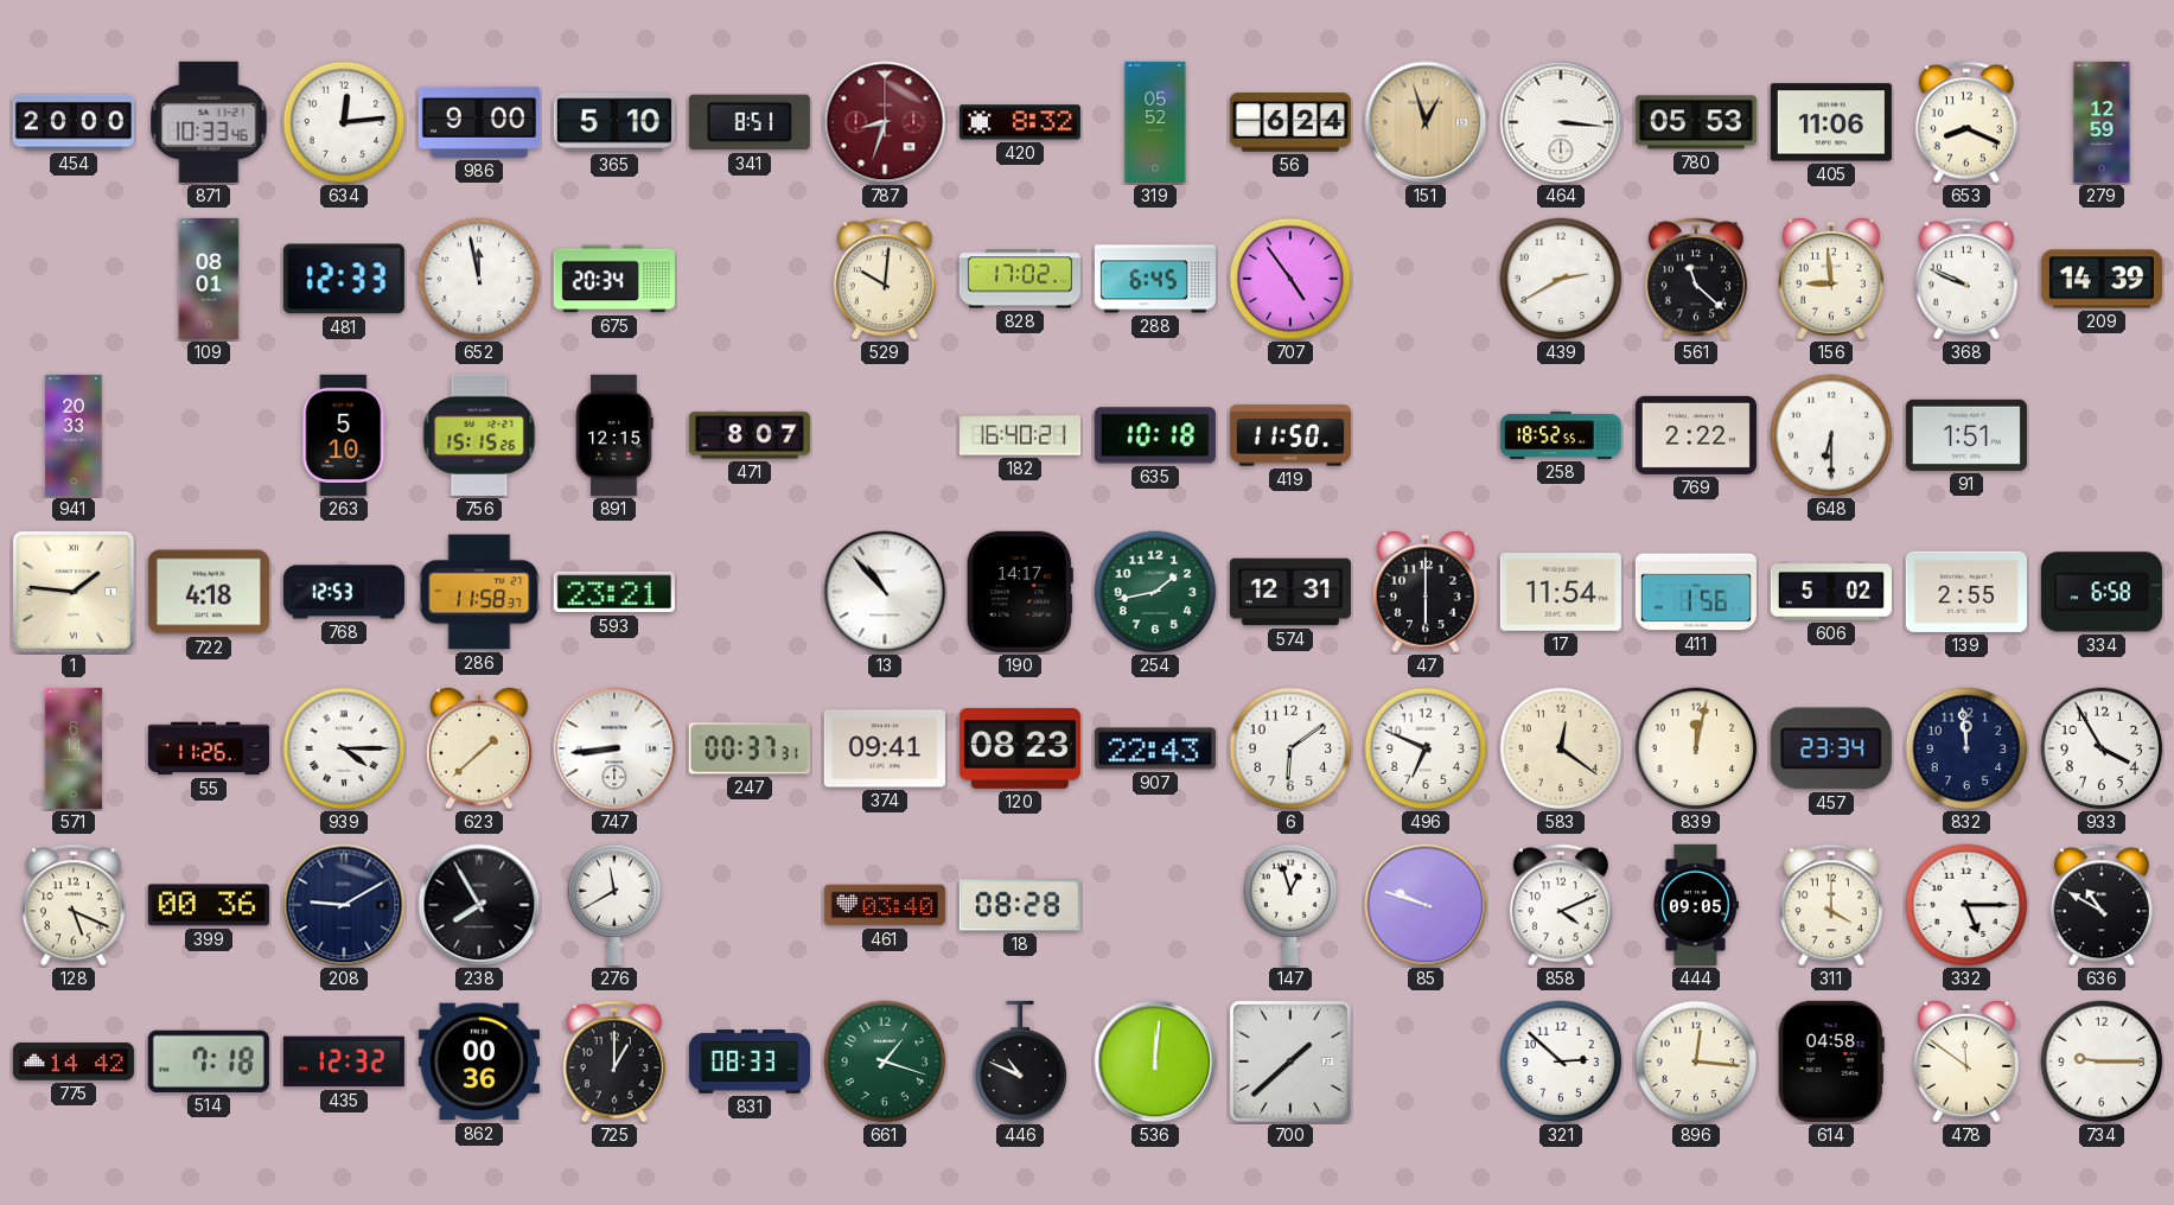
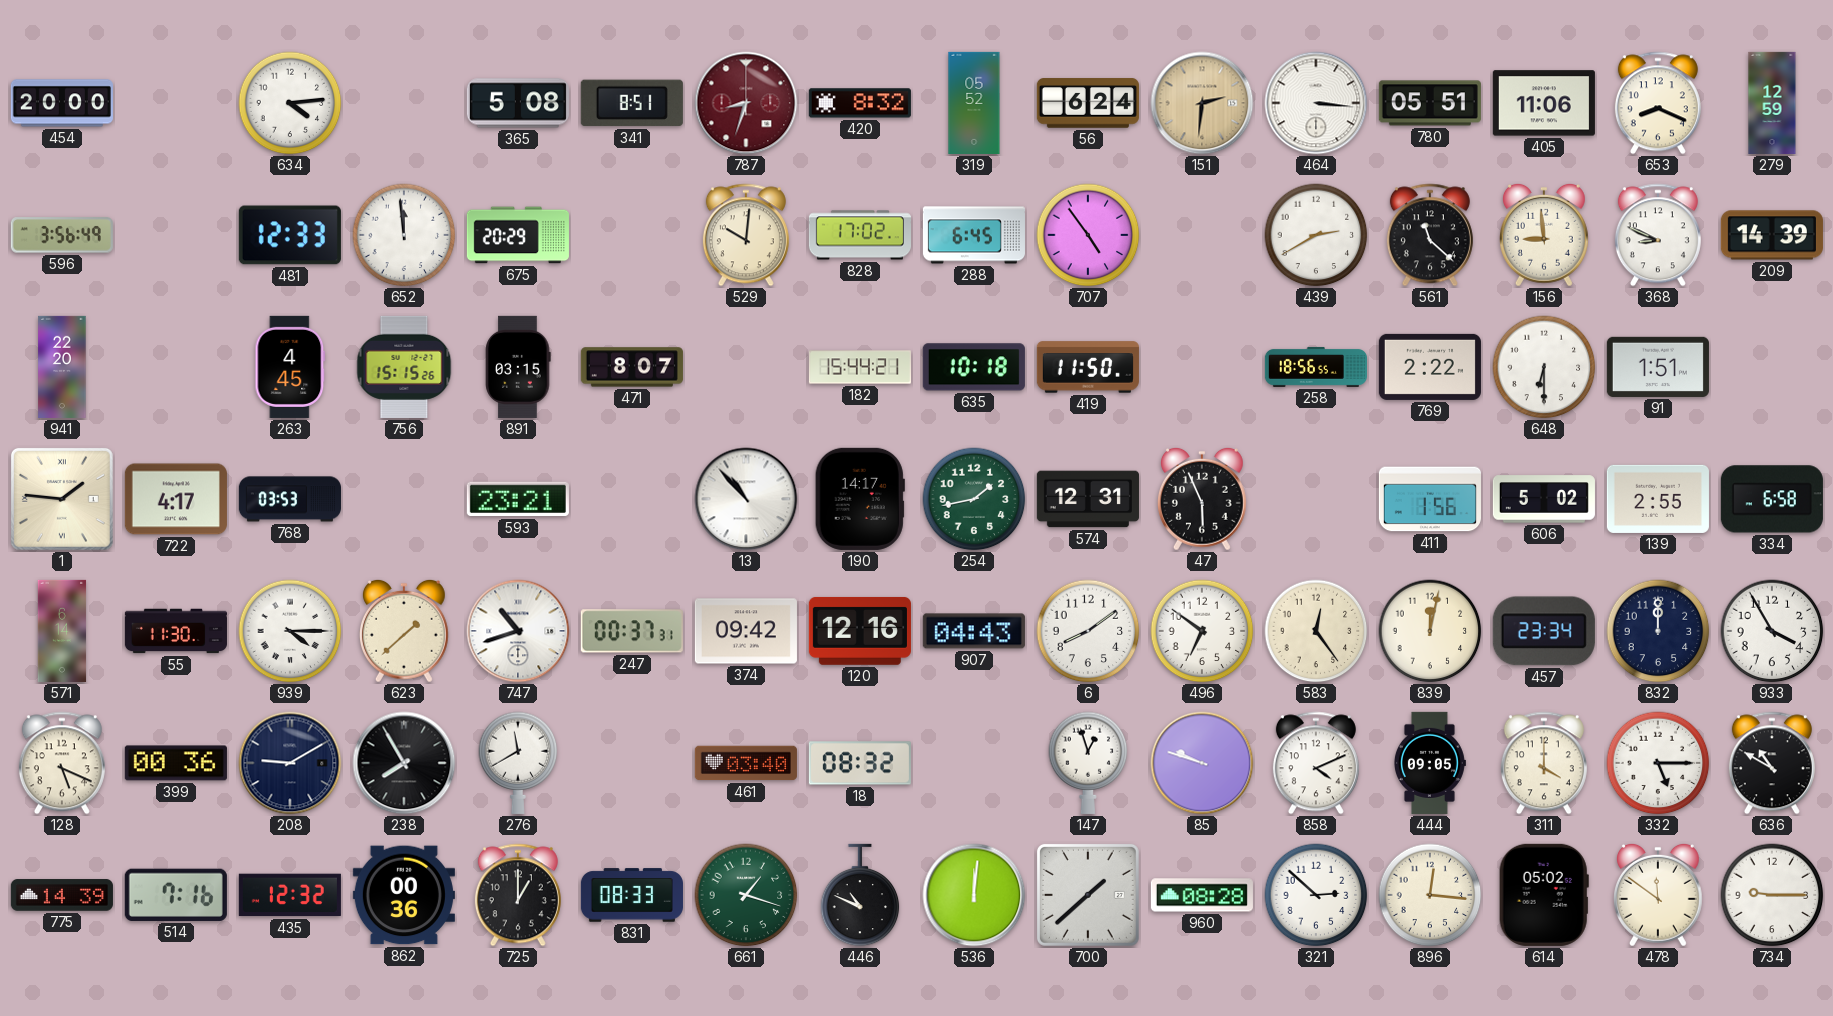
871: 10:33 -> none (209, 122)
634: 12:14 -> 4:14 (290, 103)
986: 9:00 -> none (479, 122)
365: 5:10 -> 5:08 (518, 103)
151: 12:57 -> 2:31 (1202, 103)
780: 05:53 -> 05:51 (1430, 103)
596: none -> 3:56 (62, 235)
109: 08:01 -> none (209, 279)
652: 11:58 -> 11:59 (404, 235)
675: 20:34 -> 20:29 (518, 235)
368: 9:49 -> 8:49 (1658, 235)
941: 20:33 -> 22:20 (62, 367)
263: 5:10 -> 4:45 (290, 367)
891: 12:15 -> 03:15 (518, 367)
182: 16:40 -> 15:44 (860, 367)
258: 18:52 -> 18:56 (1316, 367)
722: 4:18 -> 4:17 (176, 499)
768: 12:53 -> 03:53 (290, 499)
286: 11:58 -> none (479, 592)
47: 6:00 -> 5:56 (1202, 499)
17: 11:54 -> none (1561, 592)
55: 11:26 -> 11:30 (176, 631)
747: 8:44 -> 10:42 (518, 631)
374: 09:41 -> 09:42 (746, 631)
120: 08:23 -> 12:16 (860, 631)
907: 22:43 -> 04:43 (974, 631)
6: 6:09 -> 8:09 (1088, 631)
496: 6:49 -> 6:51 (1202, 631)
583: 12:21 -> 12:24 (1316, 631)
832: 11:59 -> 12:00 (1658, 631)
18: 08:28 -> 08:32 (860, 763)
775: 14:42 -> 14:39 (62, 895)
514: 7:18 -> 7:16 (176, 895)
960: none -> 08:28 (1202, 895)
614: 04:58 -> 05:02 (1544, 895)
